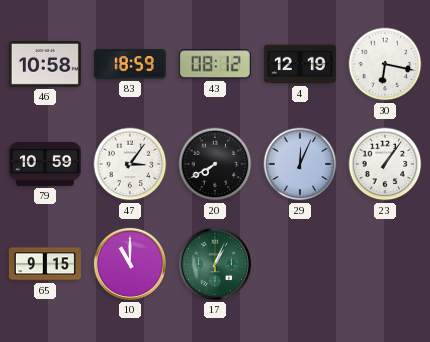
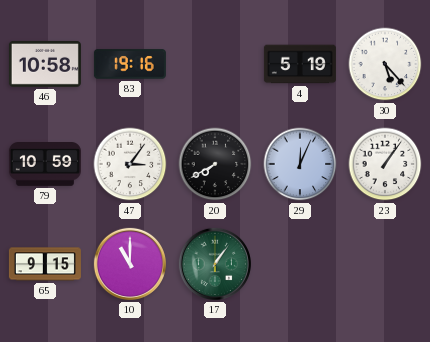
83: 18:59 -> 19:16 (130, 64)
43: 08:12 -> none (215, 64)
4: 12:19 -> 5:19 (300, 64)
30: 6:17 -> 5:23 (385, 64)
17: 1:04 -> 1:06 (215, 264)
